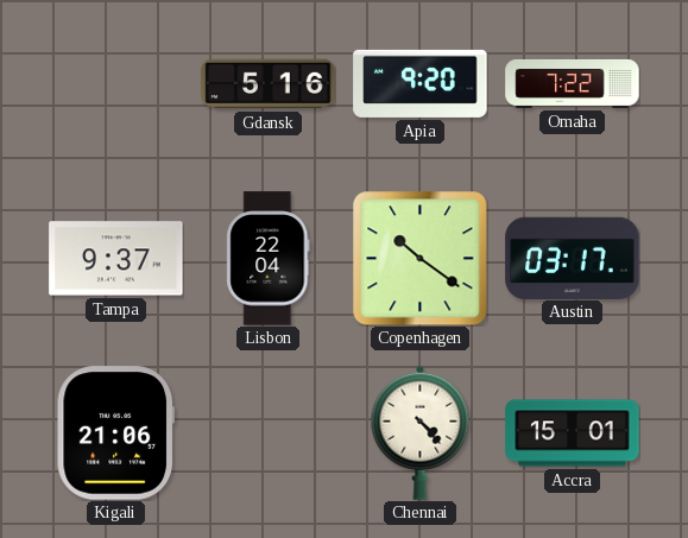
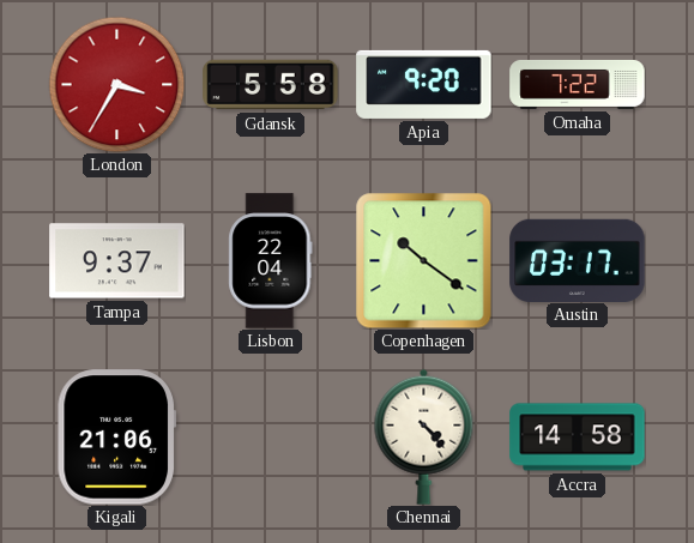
London: none -> 3:35 (116, 84)
Gdansk: 5:16 -> 5:58 (271, 85)
Accra: 15:01 -> 14:58 (578, 438)
